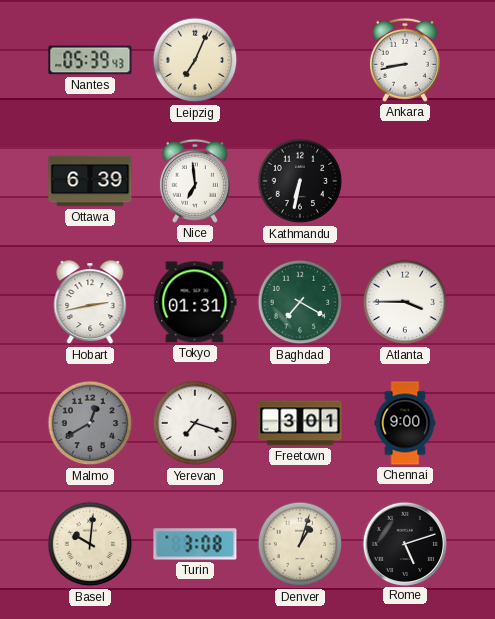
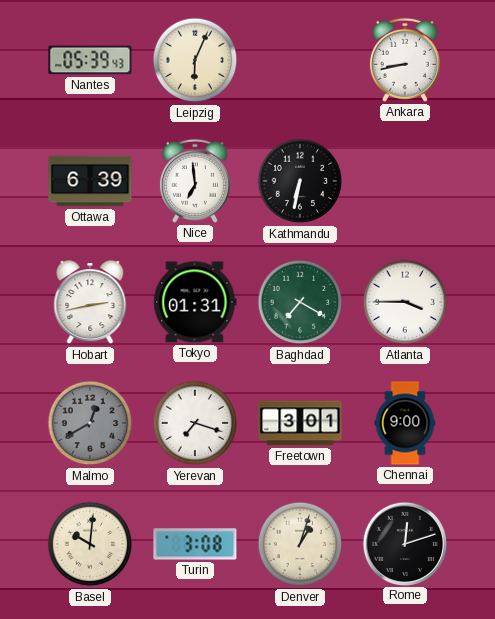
Leipzig: 7:04 -> 6:04 (195, 60)
Rome: 5:12 -> 12:12 (404, 543)
